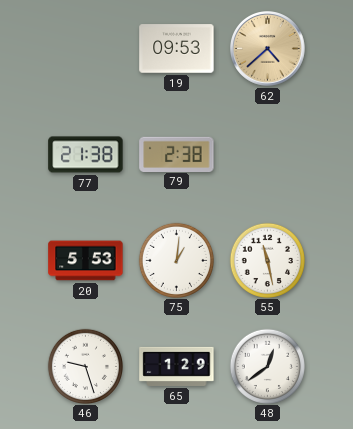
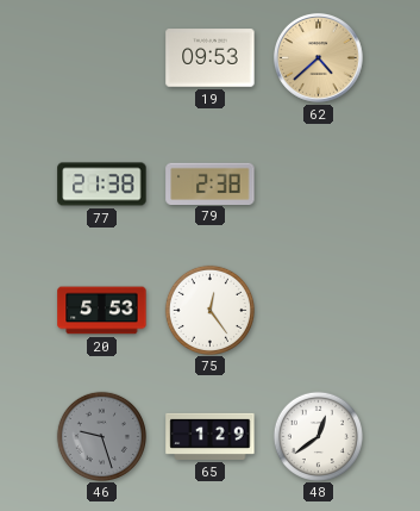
75: 1:01 -> 12:24 (209, 310)
55: 11:28 -> none (267, 260)
46 dial: white -> grey (101, 436)
